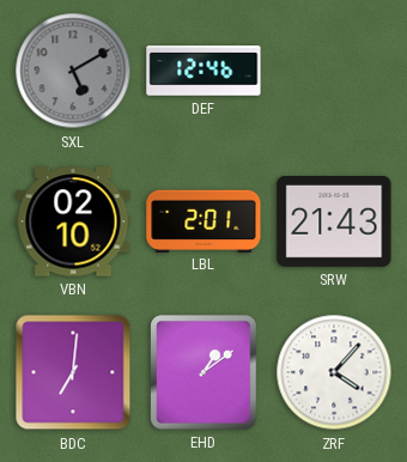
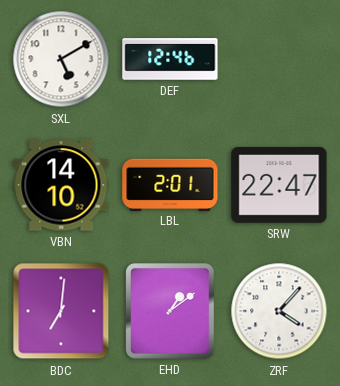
SXL dial: grey -> white (61, 59)
VBN: 02:10 -> 14:10 (61, 185)
SRW: 21:43 -> 22:47 (279, 186)
